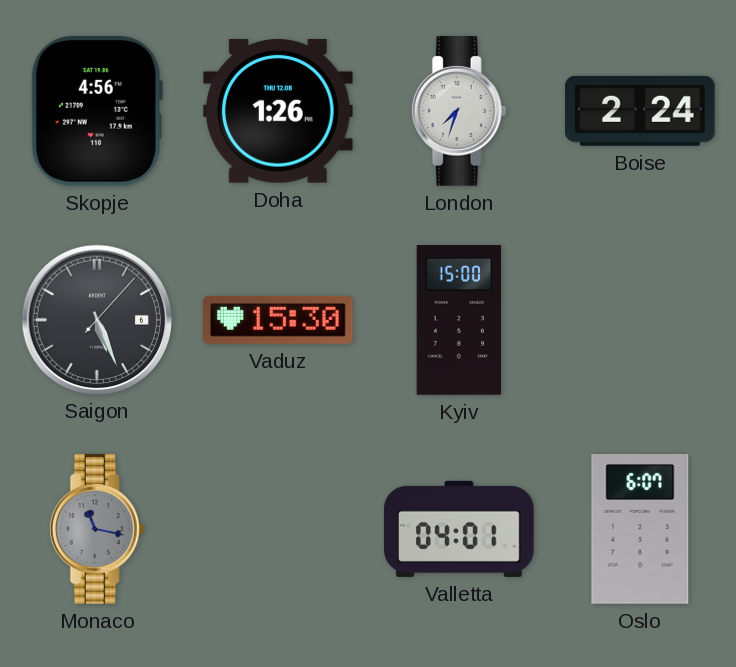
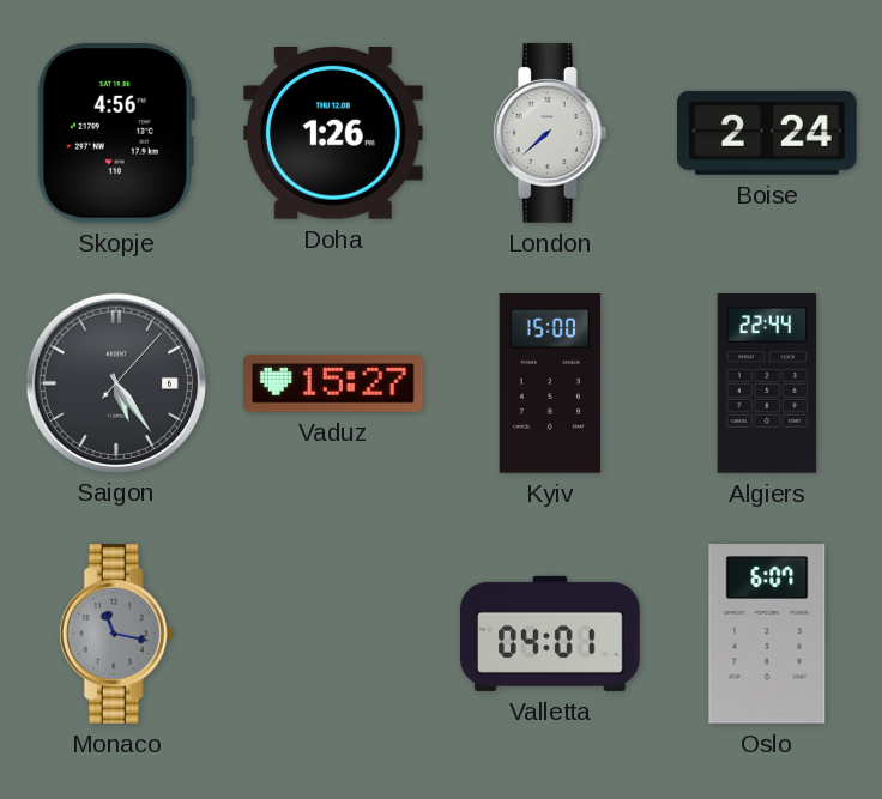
London: 7:33 -> 7:38 (550, 133)
Saigon: 5:26 -> 5:24 (115, 382)
Vaduz: 15:30 -> 15:27 (334, 383)
Algiers: none -> 22:44 (767, 383)
